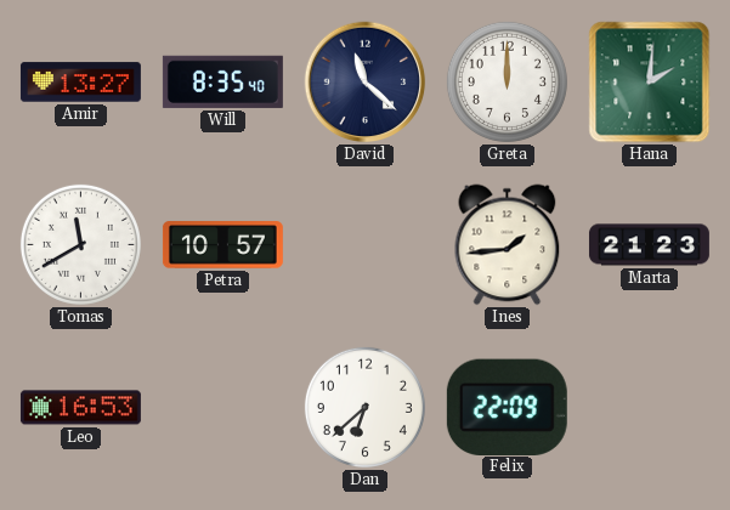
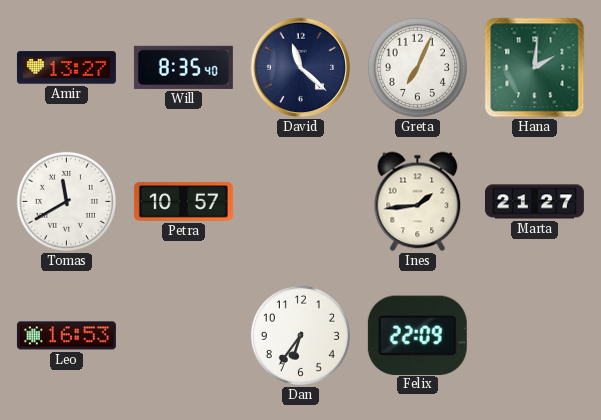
Greta: 12:00 -> 7:04 (417, 67)
Marta: 21:23 -> 21:27 (534, 202)
Dan: 6:38 -> 6:36 (300, 335)
